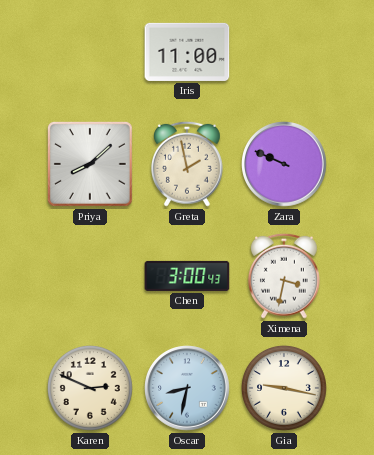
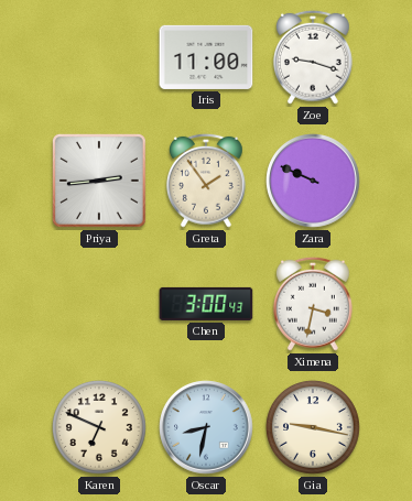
Zoe: none -> 9:18 (313, 57)
Priya: 8:08 -> 2:44 (99, 181)
Greta: 1:58 -> 1:54 (206, 181)
Karen: 2:49 -> 6:49 (99, 427)
